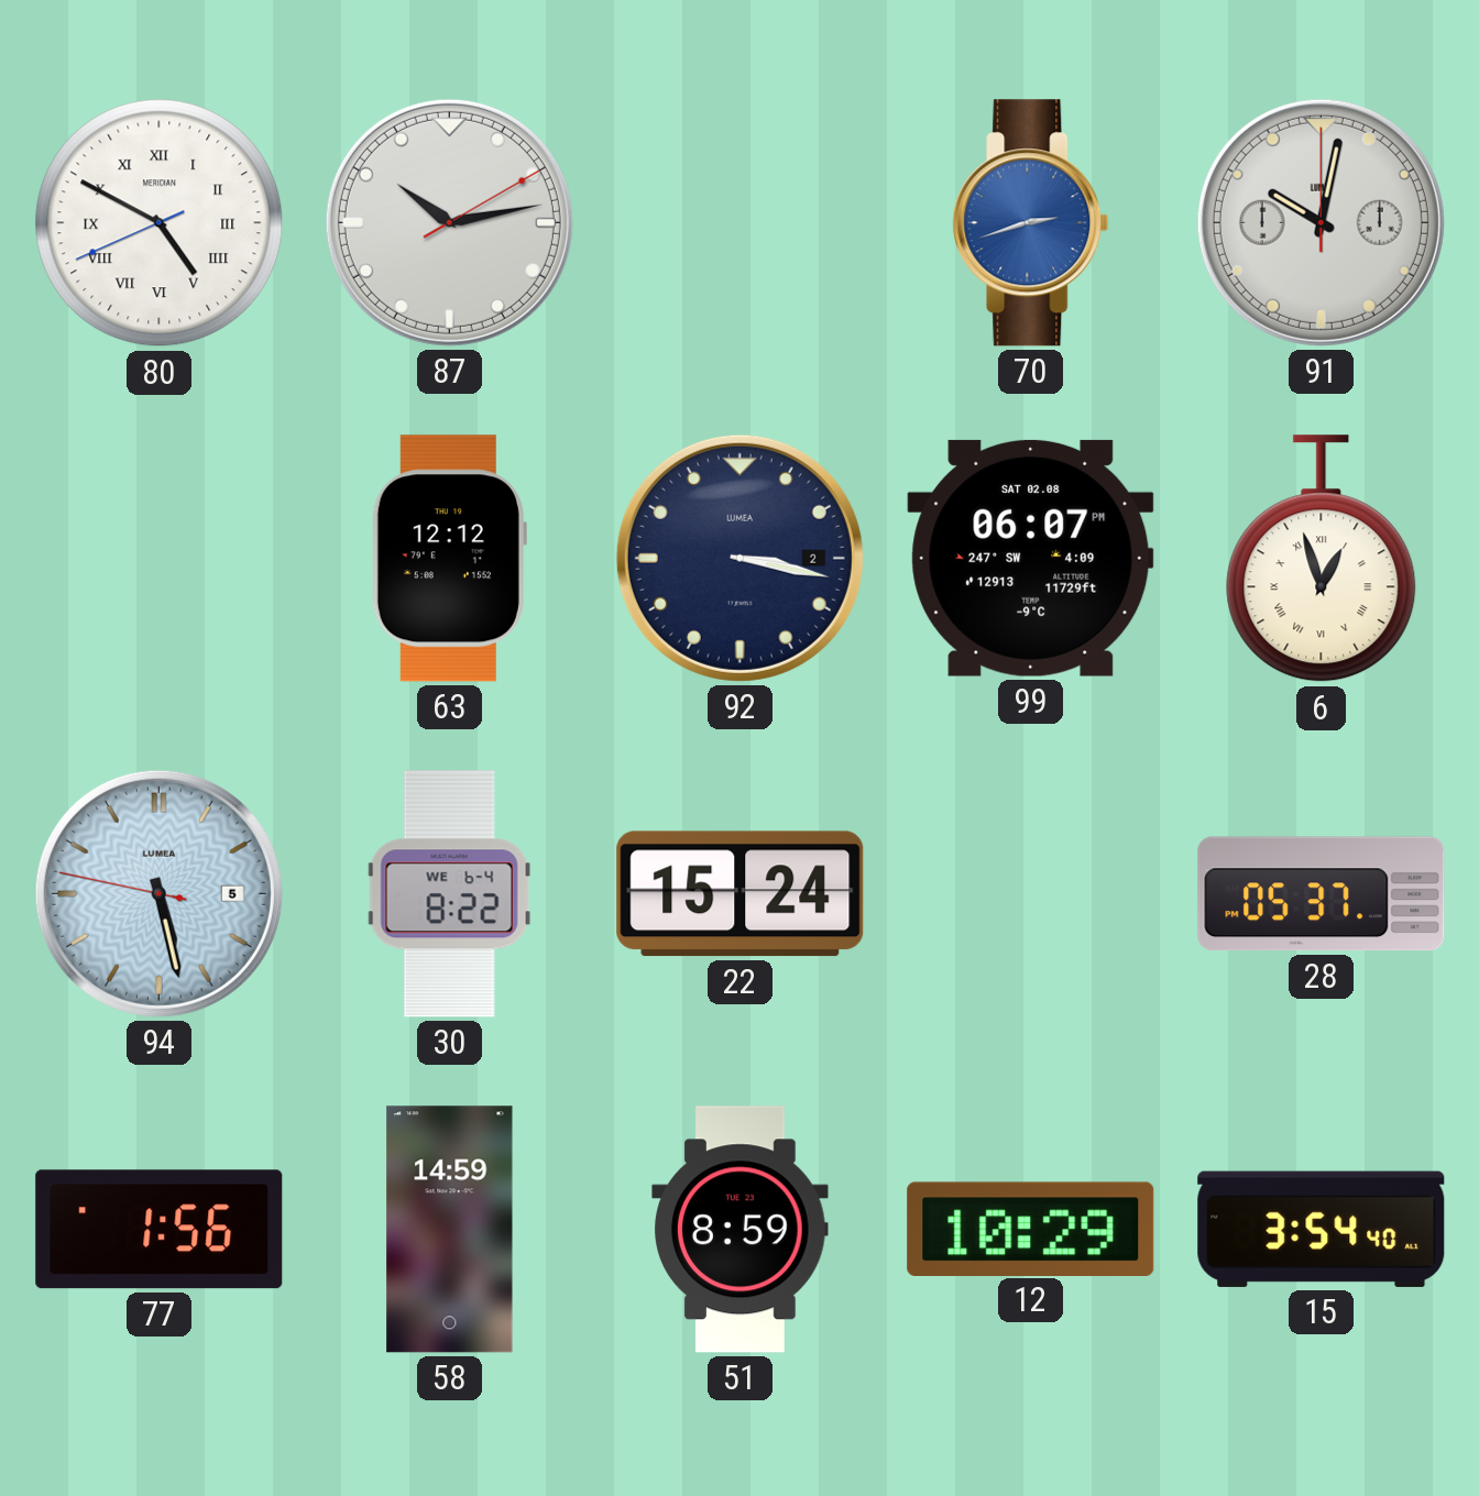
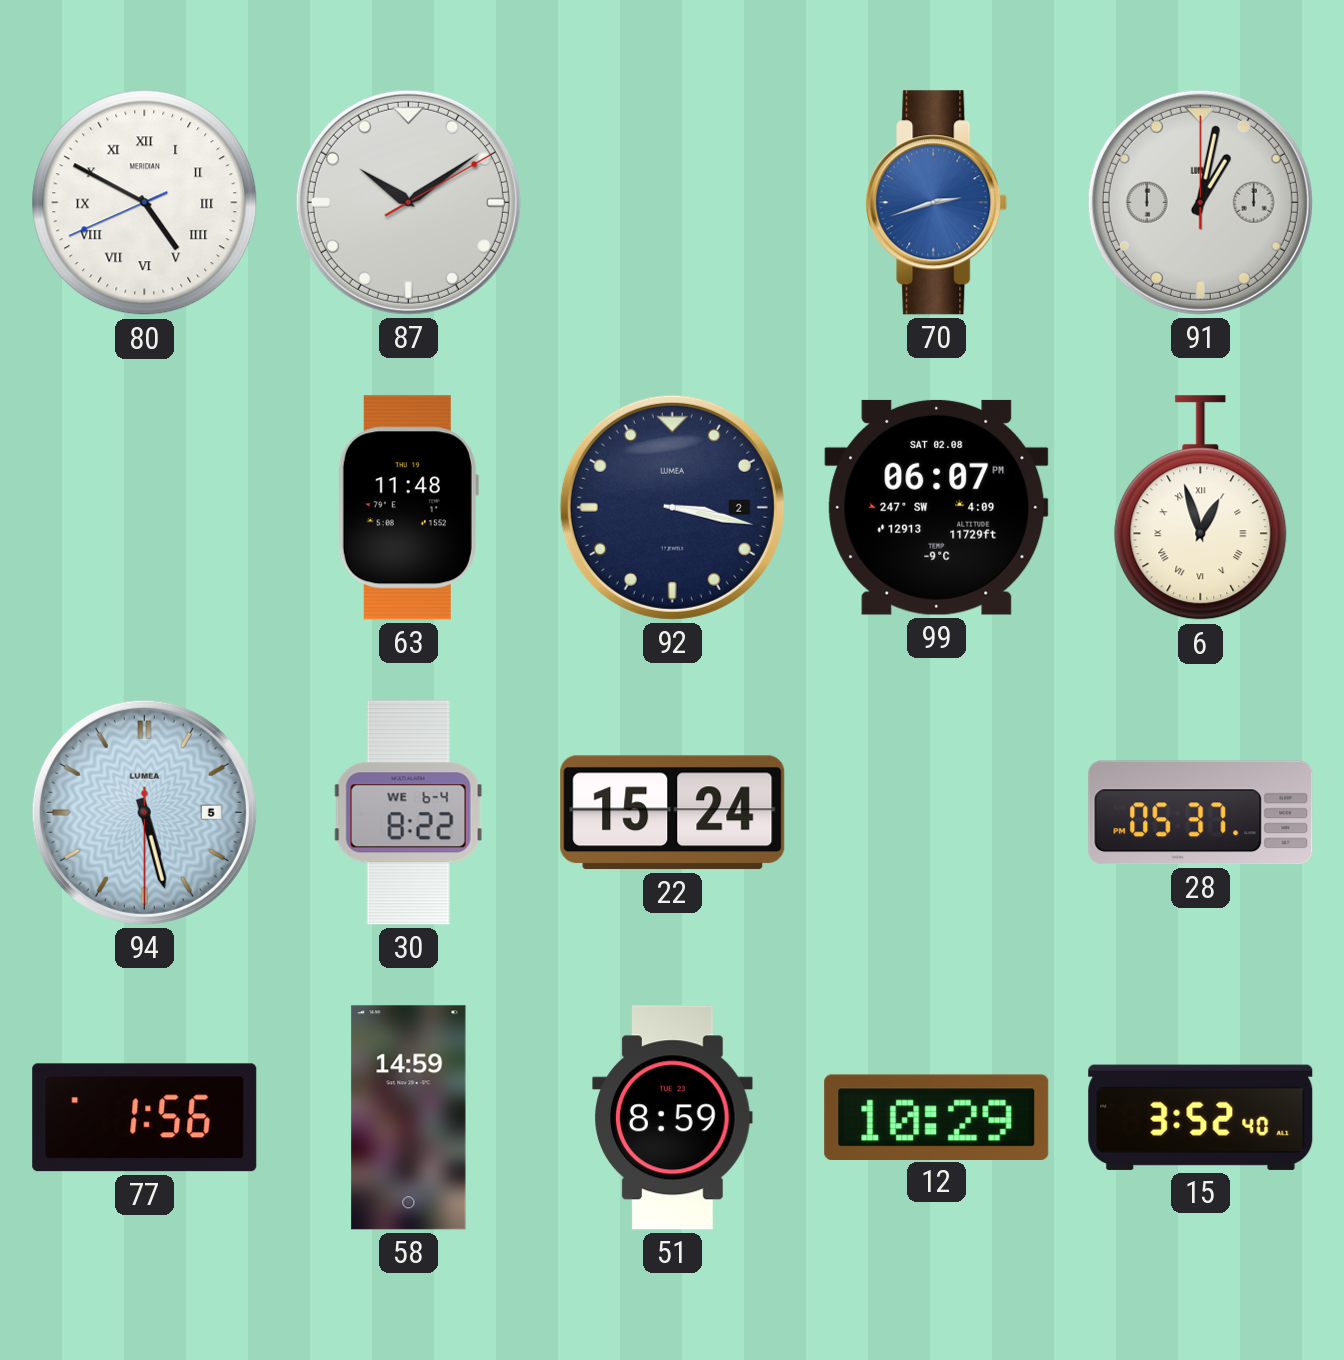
87: 10:13 -> 10:09 (408, 202)
91: 10:02 -> 1:02 (1200, 202)
63: 12:12 -> 11:48 (408, 508)
94: 5:27:47 -> 5:27:30 (144, 812)
15: 3:54 -> 3:52 (1201, 1117)
